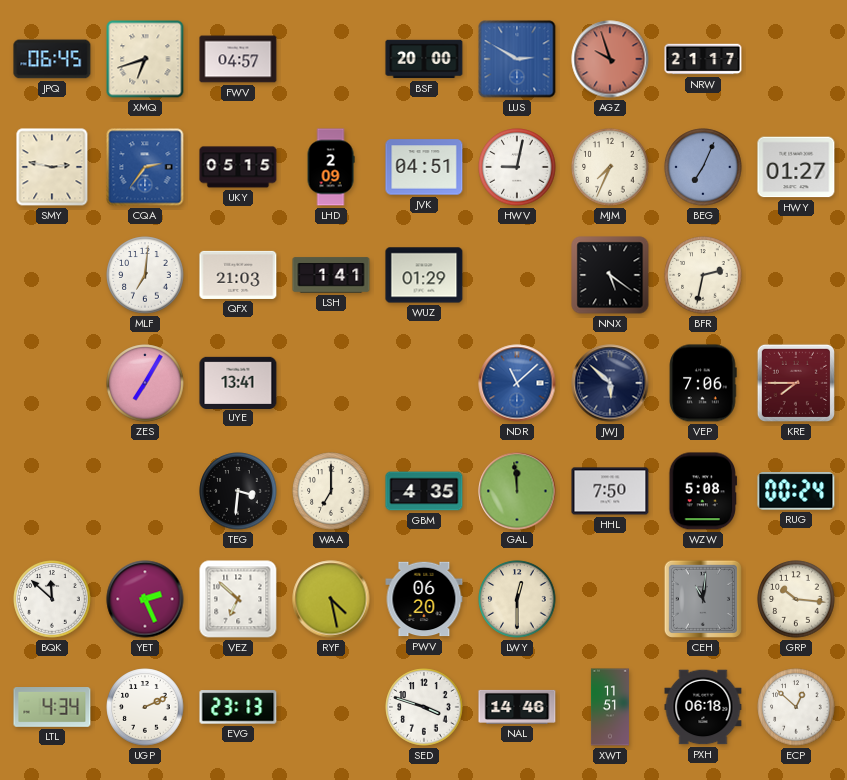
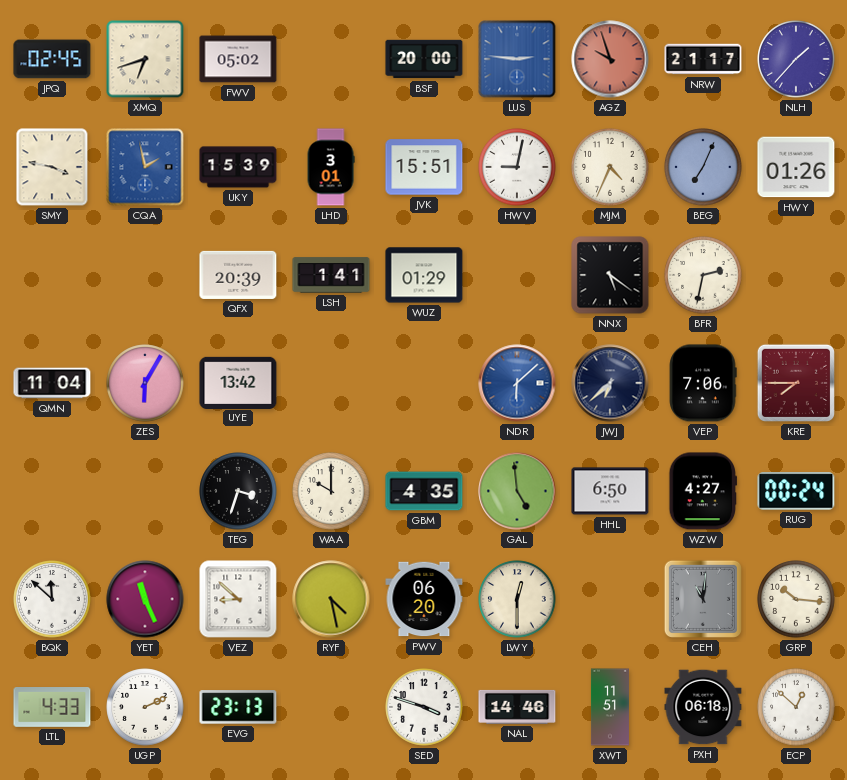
JPQ: 06:45 -> 02:45 (52, 59)
FWV: 04:57 -> 05:02 (238, 59)
LUS: 2:50 -> 2:46 (517, 59)
NLH: none -> 1:37 (796, 59)
SMY: 2:47 -> 3:47 (52, 167)
CQA: 2:36 -> 1:58 (145, 167)
UKY: 05:15 -> 15:39 (238, 167)
LHD: 2:09 -> 3:01 (331, 167)
JVK: 04:51 -> 15:51 (424, 167)
MJM: 7:34 -> 4:34 (610, 167)
HWY: 01:27 -> 01:26 (796, 167)
MLF: 7:01 -> none (145, 275)
QFX: 21:03 -> 20:39 (238, 275)
QMN: none -> 11:04 (52, 383)
ZES: 7:05 -> 6:05 (145, 383)
UYE: 13:41 -> 13:42 (238, 382)
NDR: 11:08 -> 6:08 (517, 383)
JWJ: 5:52 -> 6:38 (610, 383)
TEG: 3:31 -> 3:33 (238, 491)
WAA: 7:00 -> 10:00 (331, 491)
GAL: 11:59 -> 4:59 (517, 491)
HHL: 7:50 -> 6:50 (610, 491)
WZW: 5:08 -> 4:27 (703, 491)
YET: 2:26 -> 11:26 (145, 599)
VEZ: 6:52 -> 8:52 (238, 599)
LTL: 4:34 -> 4:33 (52, 708)
